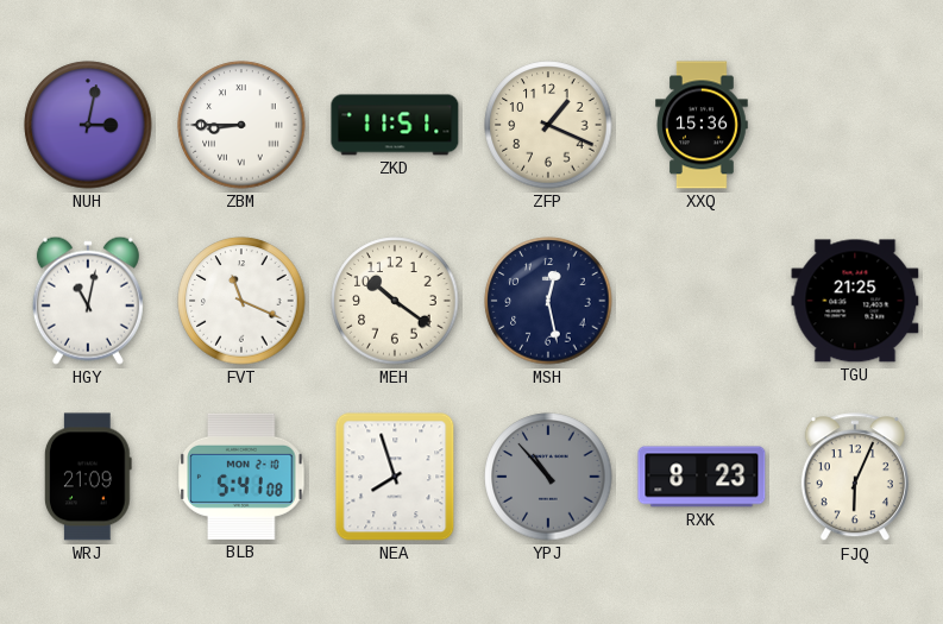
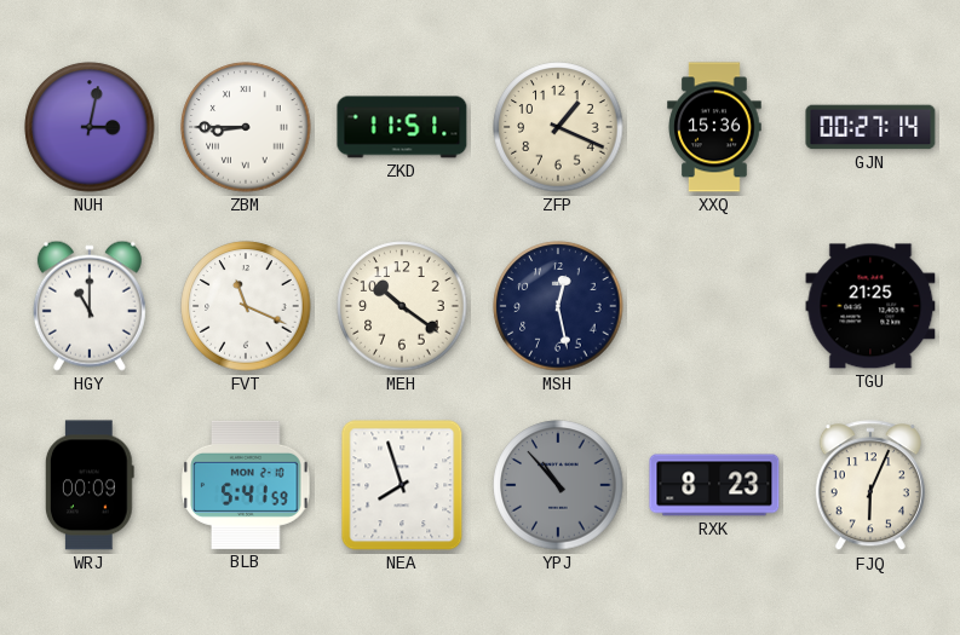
GJN: none -> 00:27 (870, 127)
HGY: 11:02 -> 11:00 (90, 306)
WRJ: 21:09 -> 00:09 (91, 485)
BLB: 5:41:08 -> 5:41:59 (246, 485)
